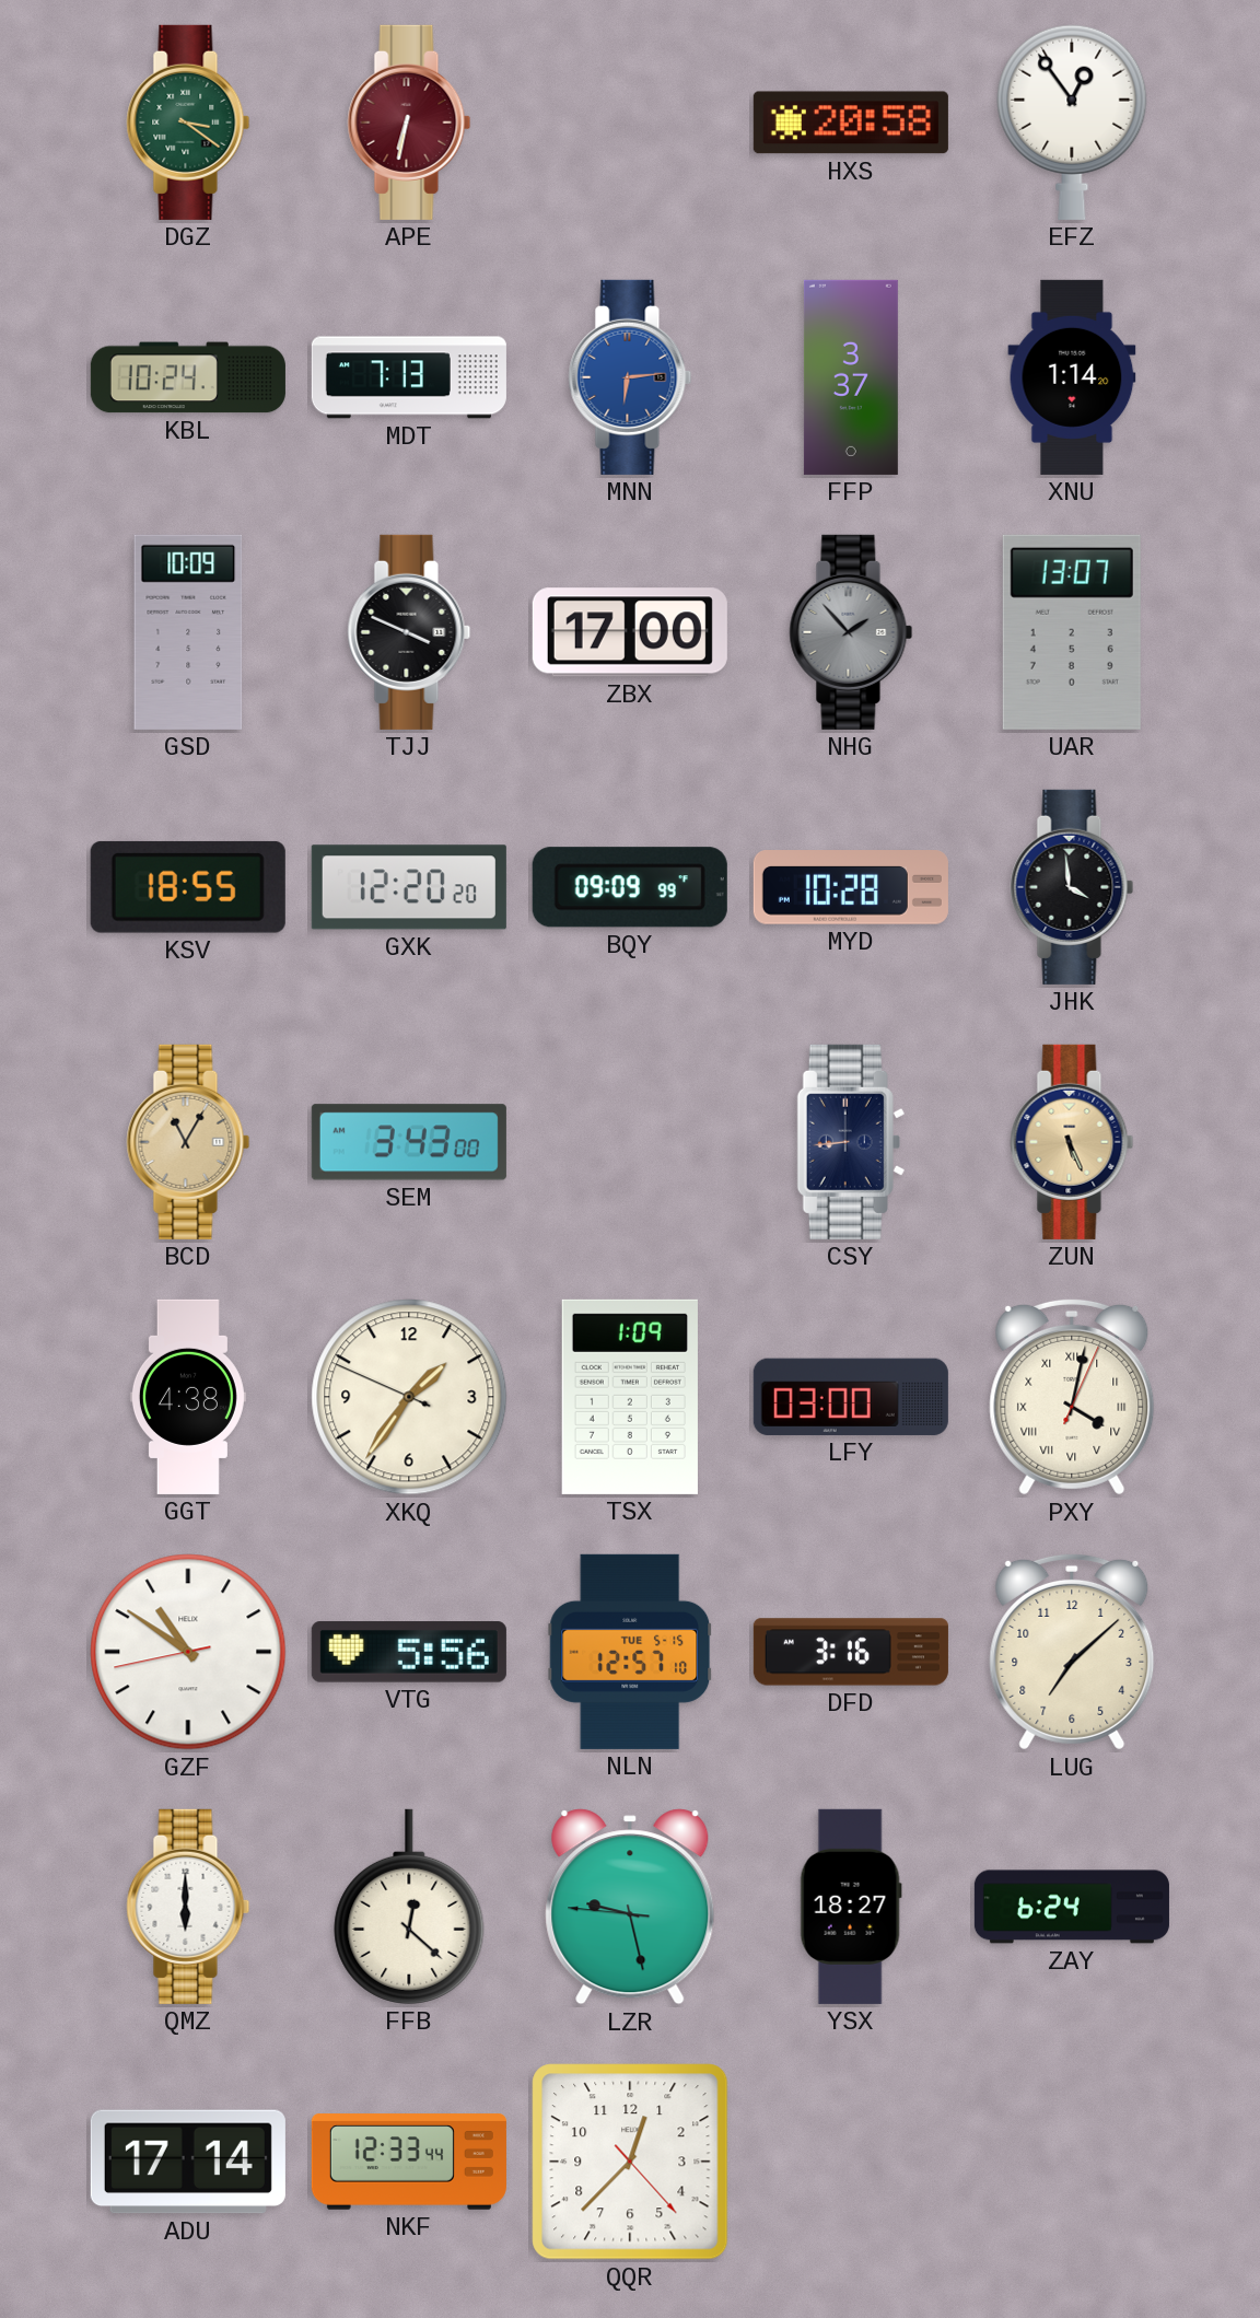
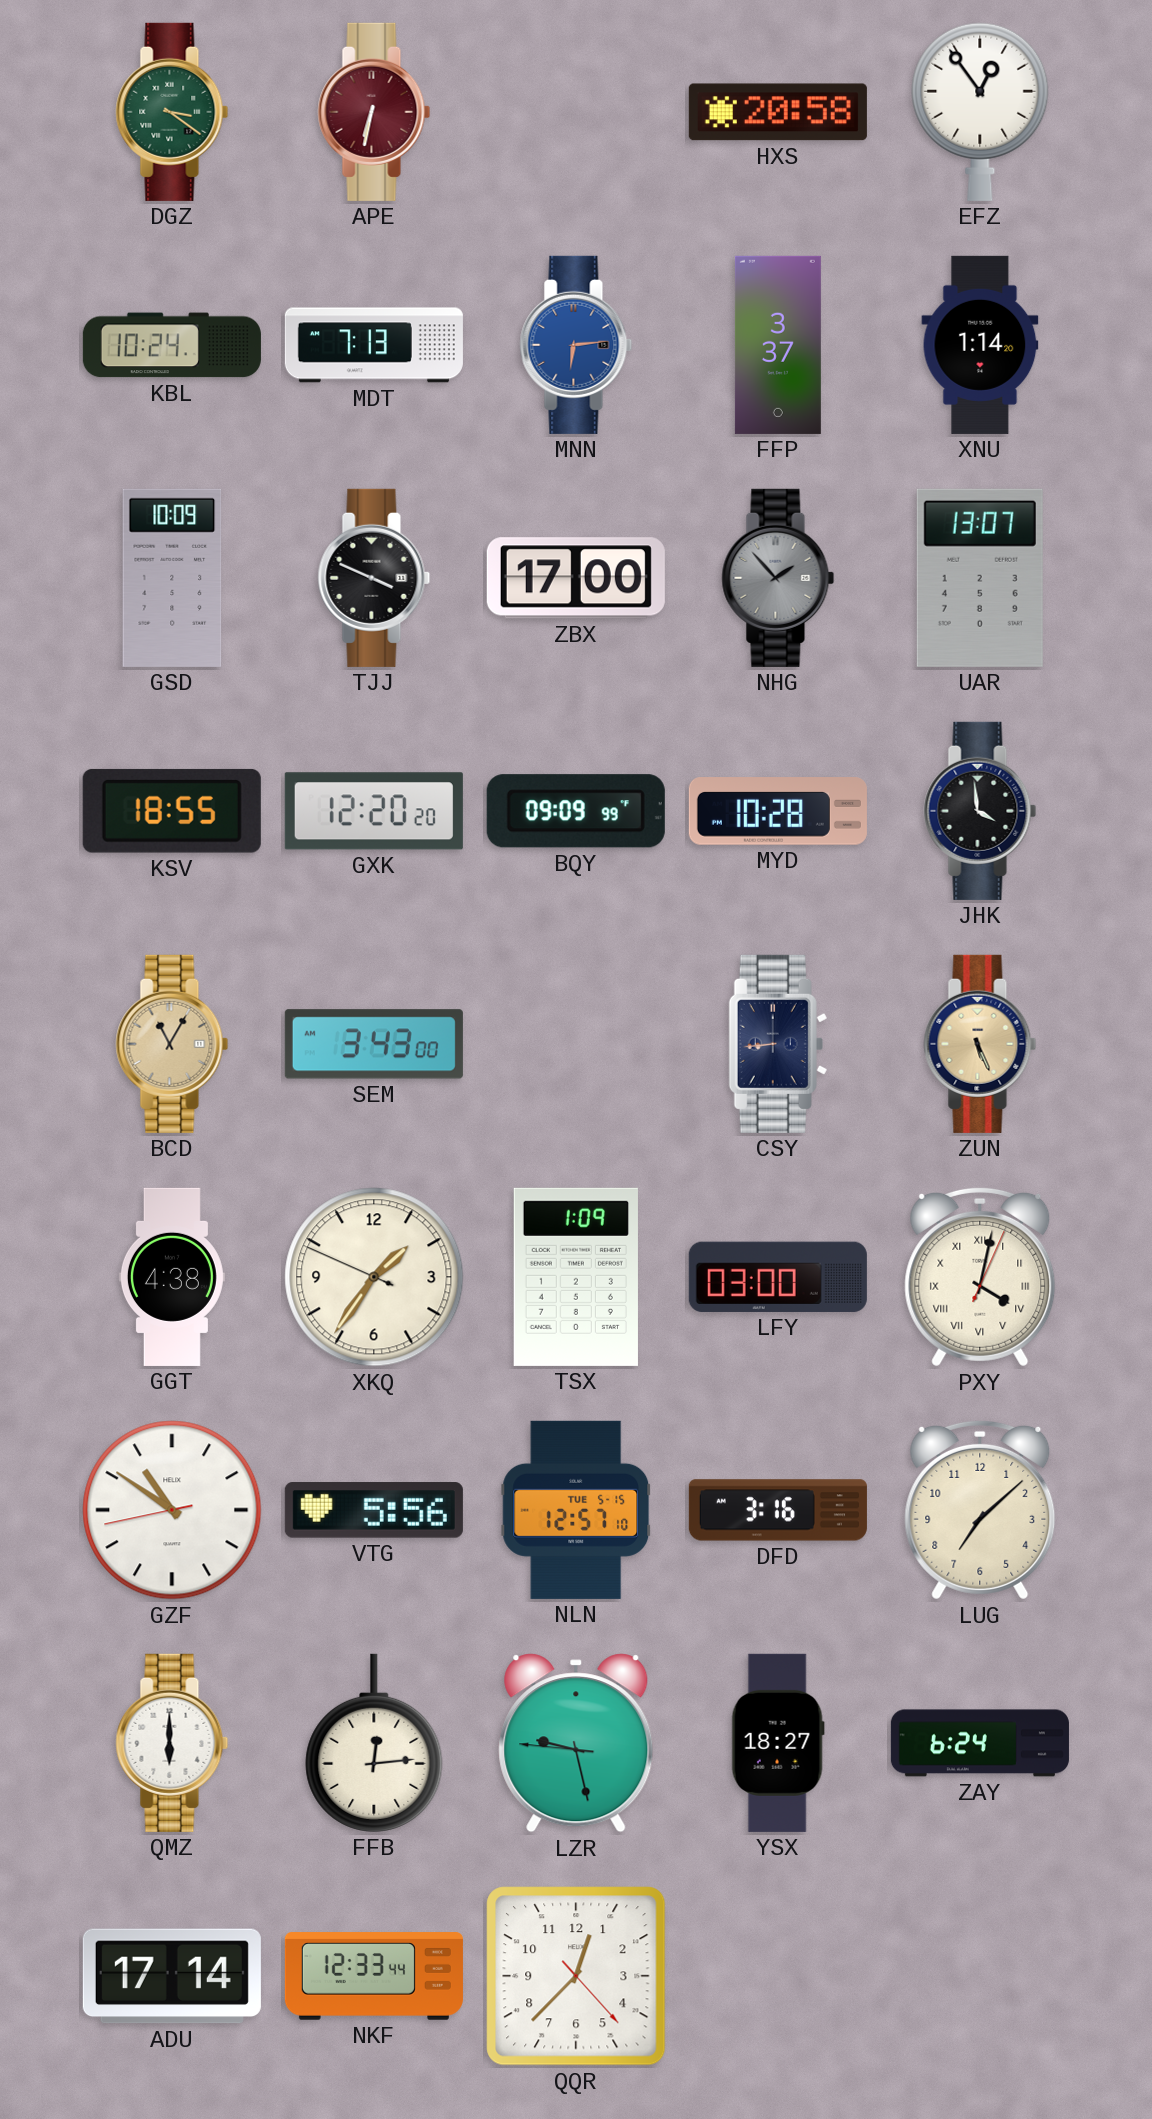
FFB: 12:22 -> 12:14 (374, 1743)
